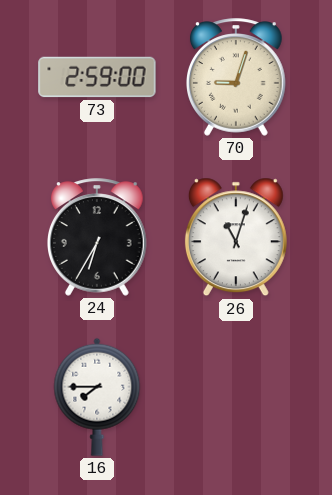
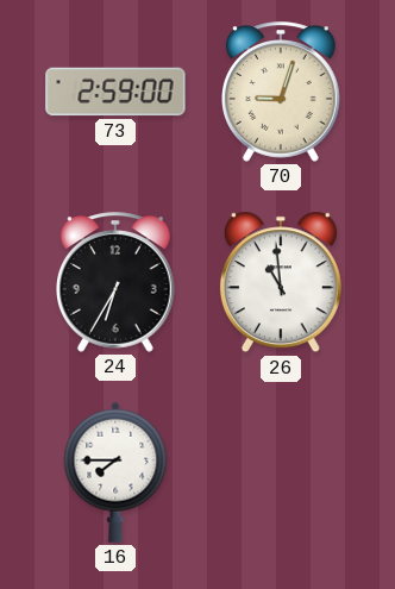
26: 11:03 -> 10:59 (281, 282)
